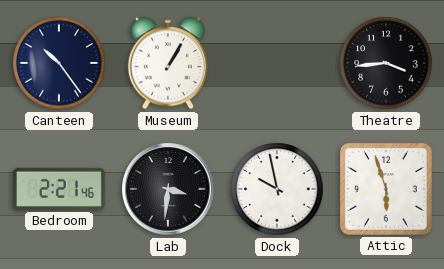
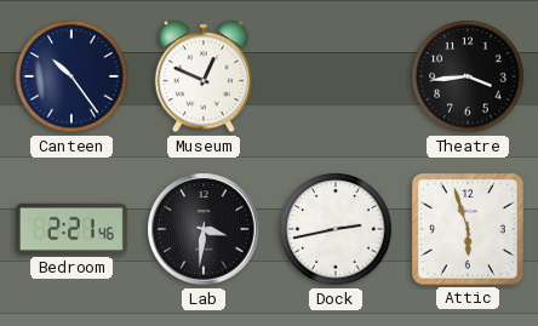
Museum: 1:05 -> 12:49 (204, 76)
Dock: 9:58 -> 2:43 (336, 229)
